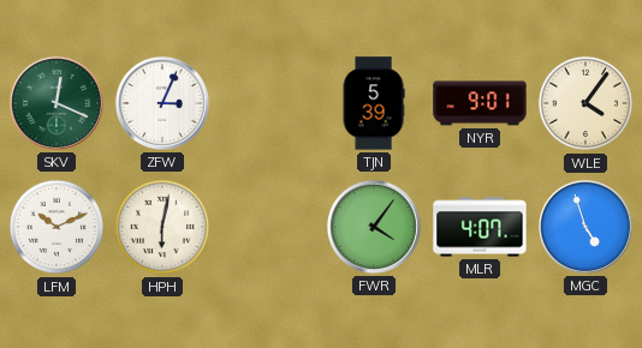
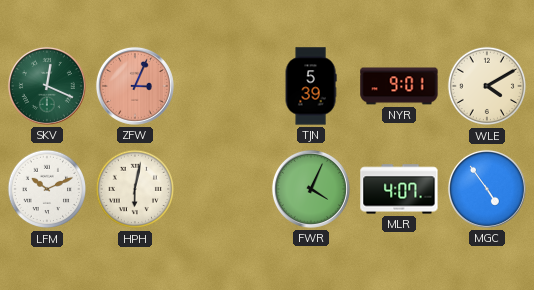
ZFW dial: white -> salmon (135, 86)
WLE: 4:06 -> 4:10 (487, 86)
FWR: 4:06 -> 4:04 (311, 189)
MGC: 4:57 -> 4:54 (487, 189)
